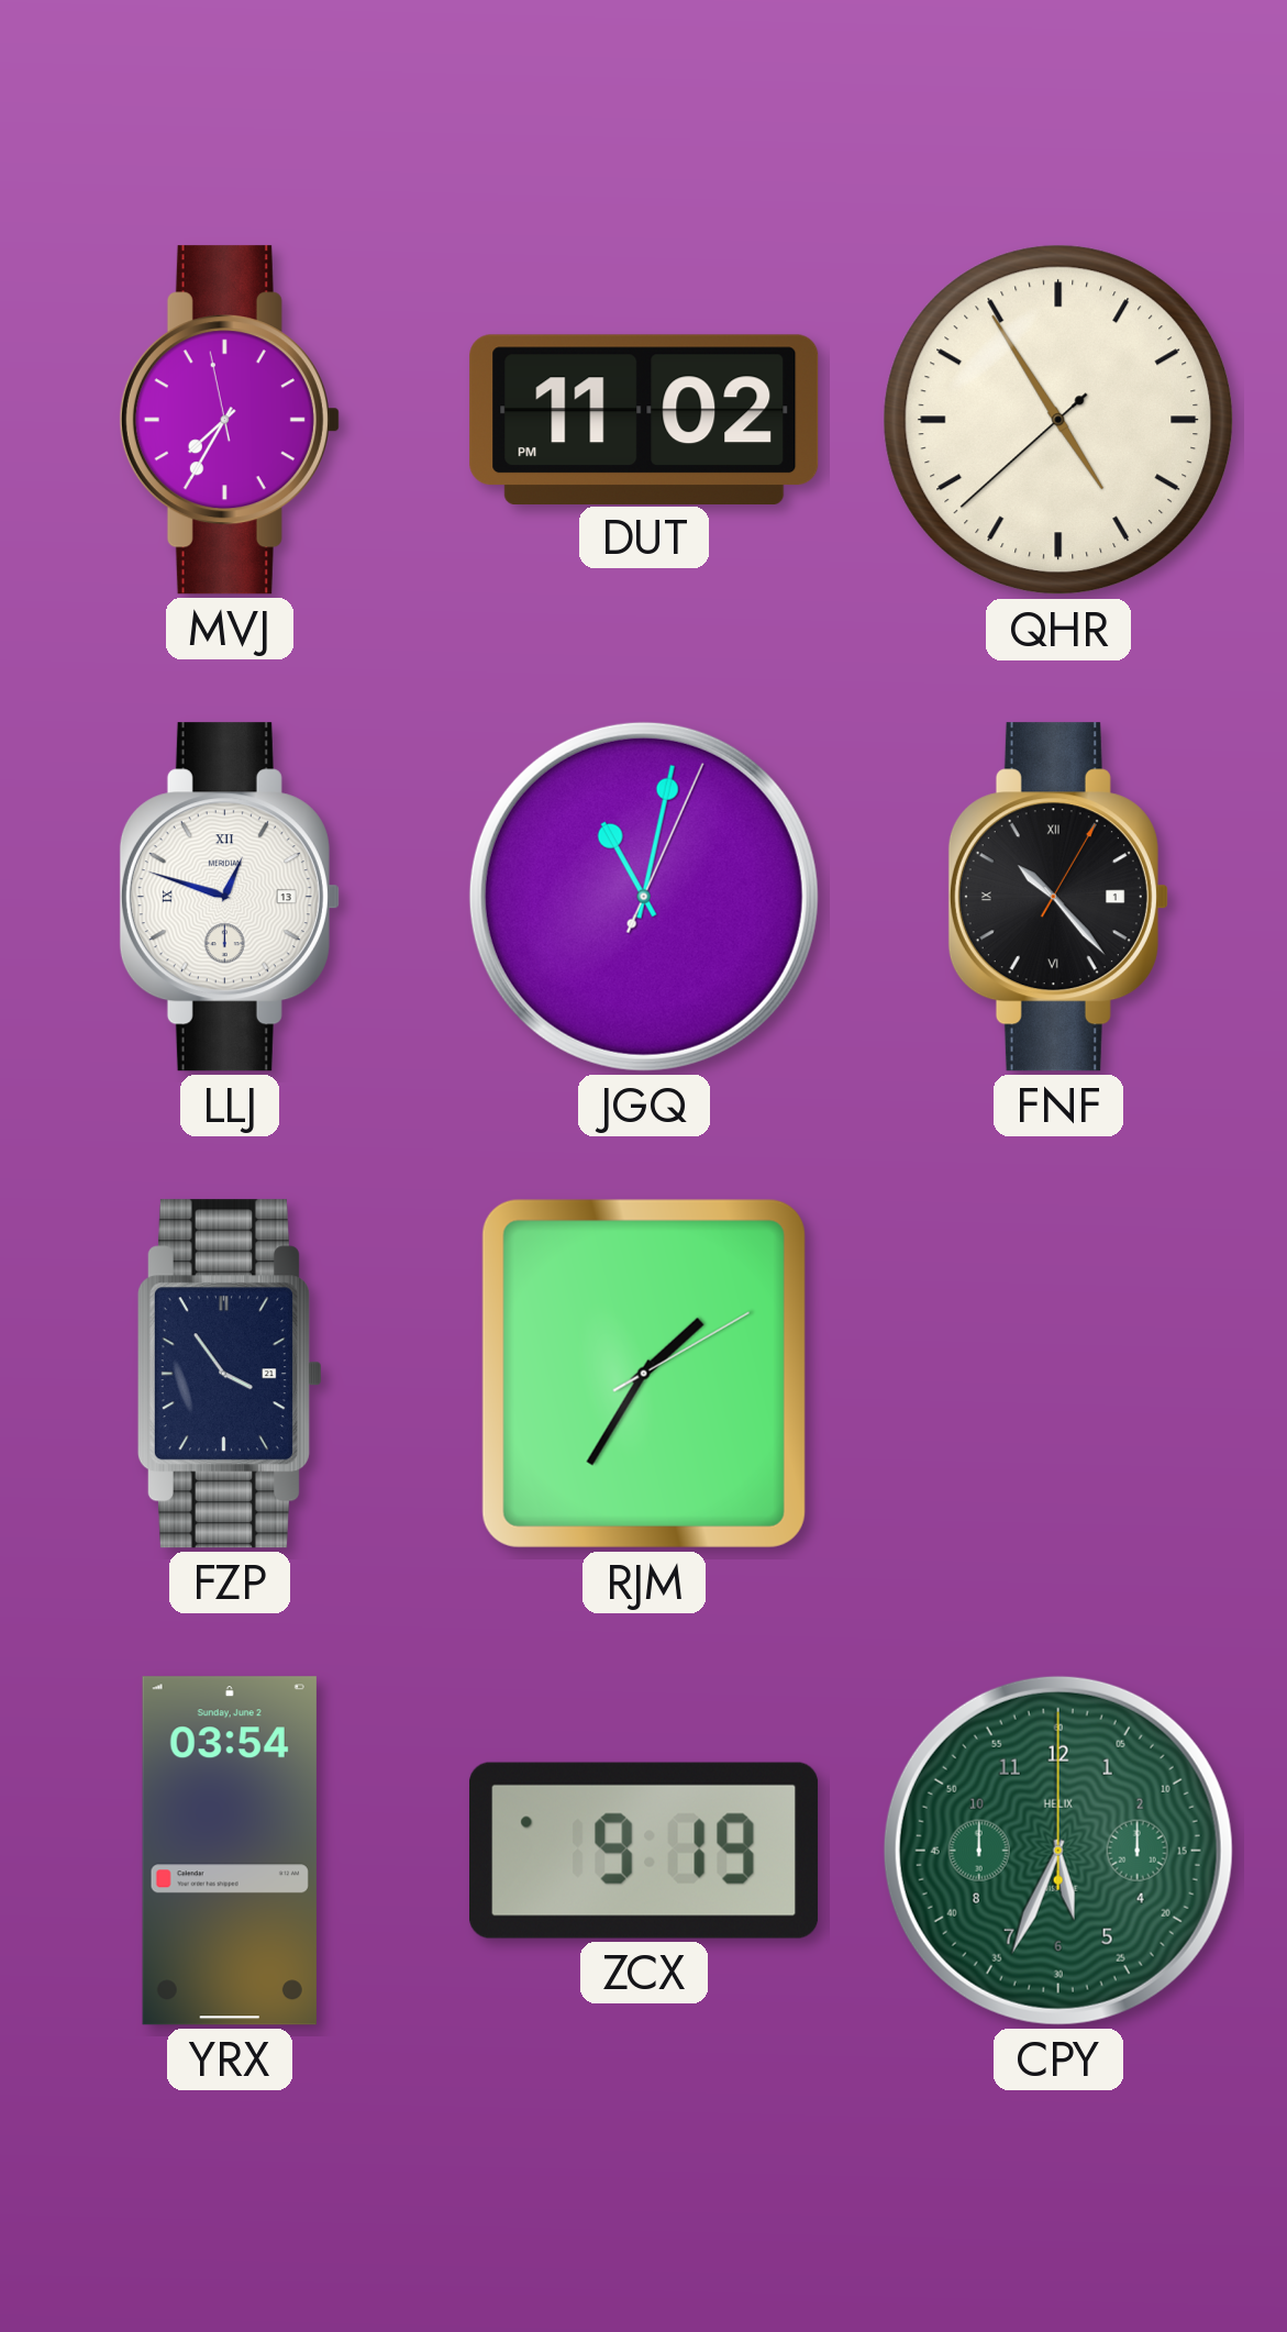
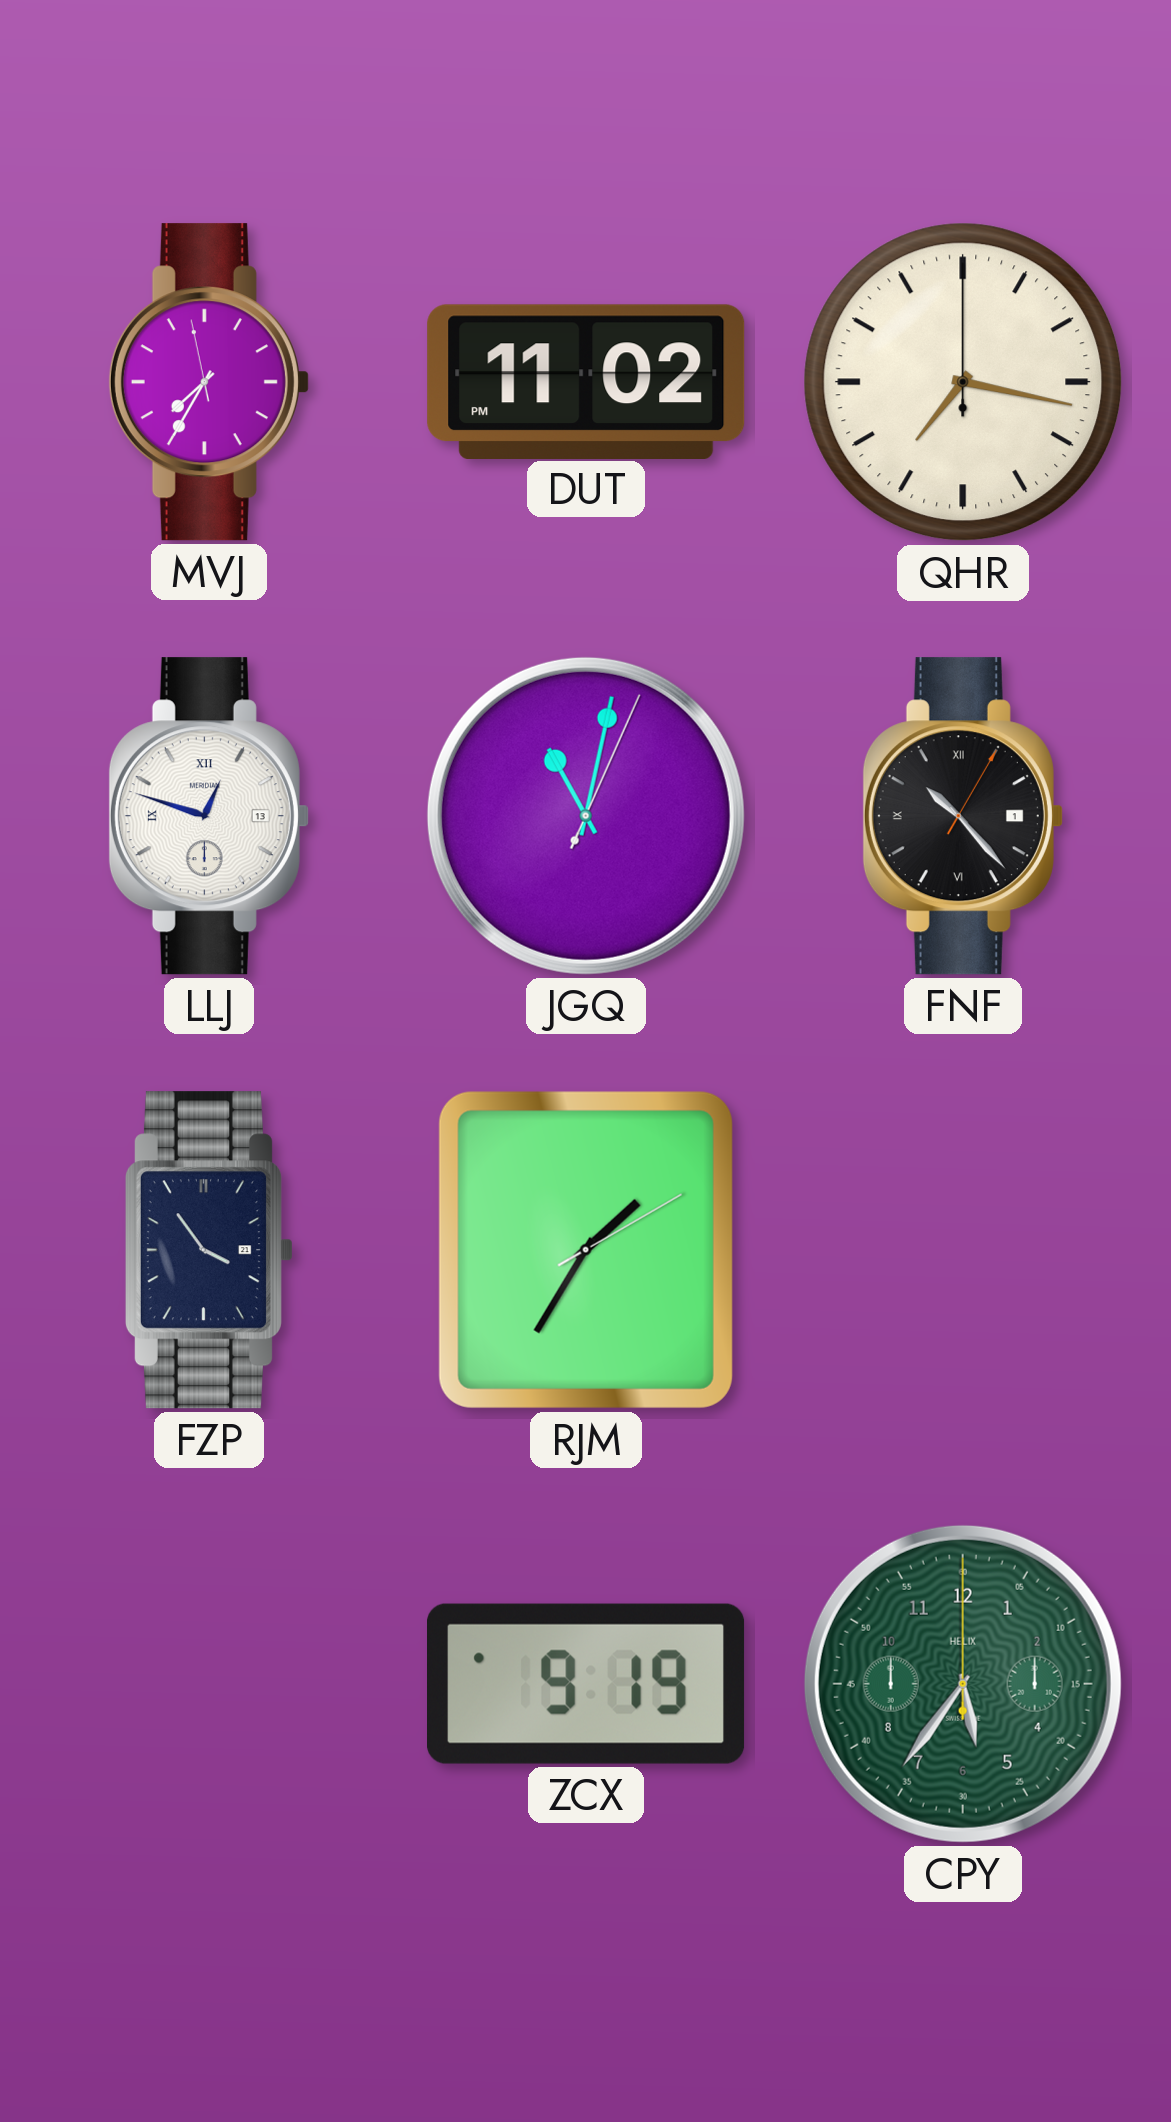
QHR: 4:54 -> 7:17 (963, 382)
YRX: 03:54 -> none (230, 1851)
CPY: 5:34 -> 5:36 (963, 1684)
